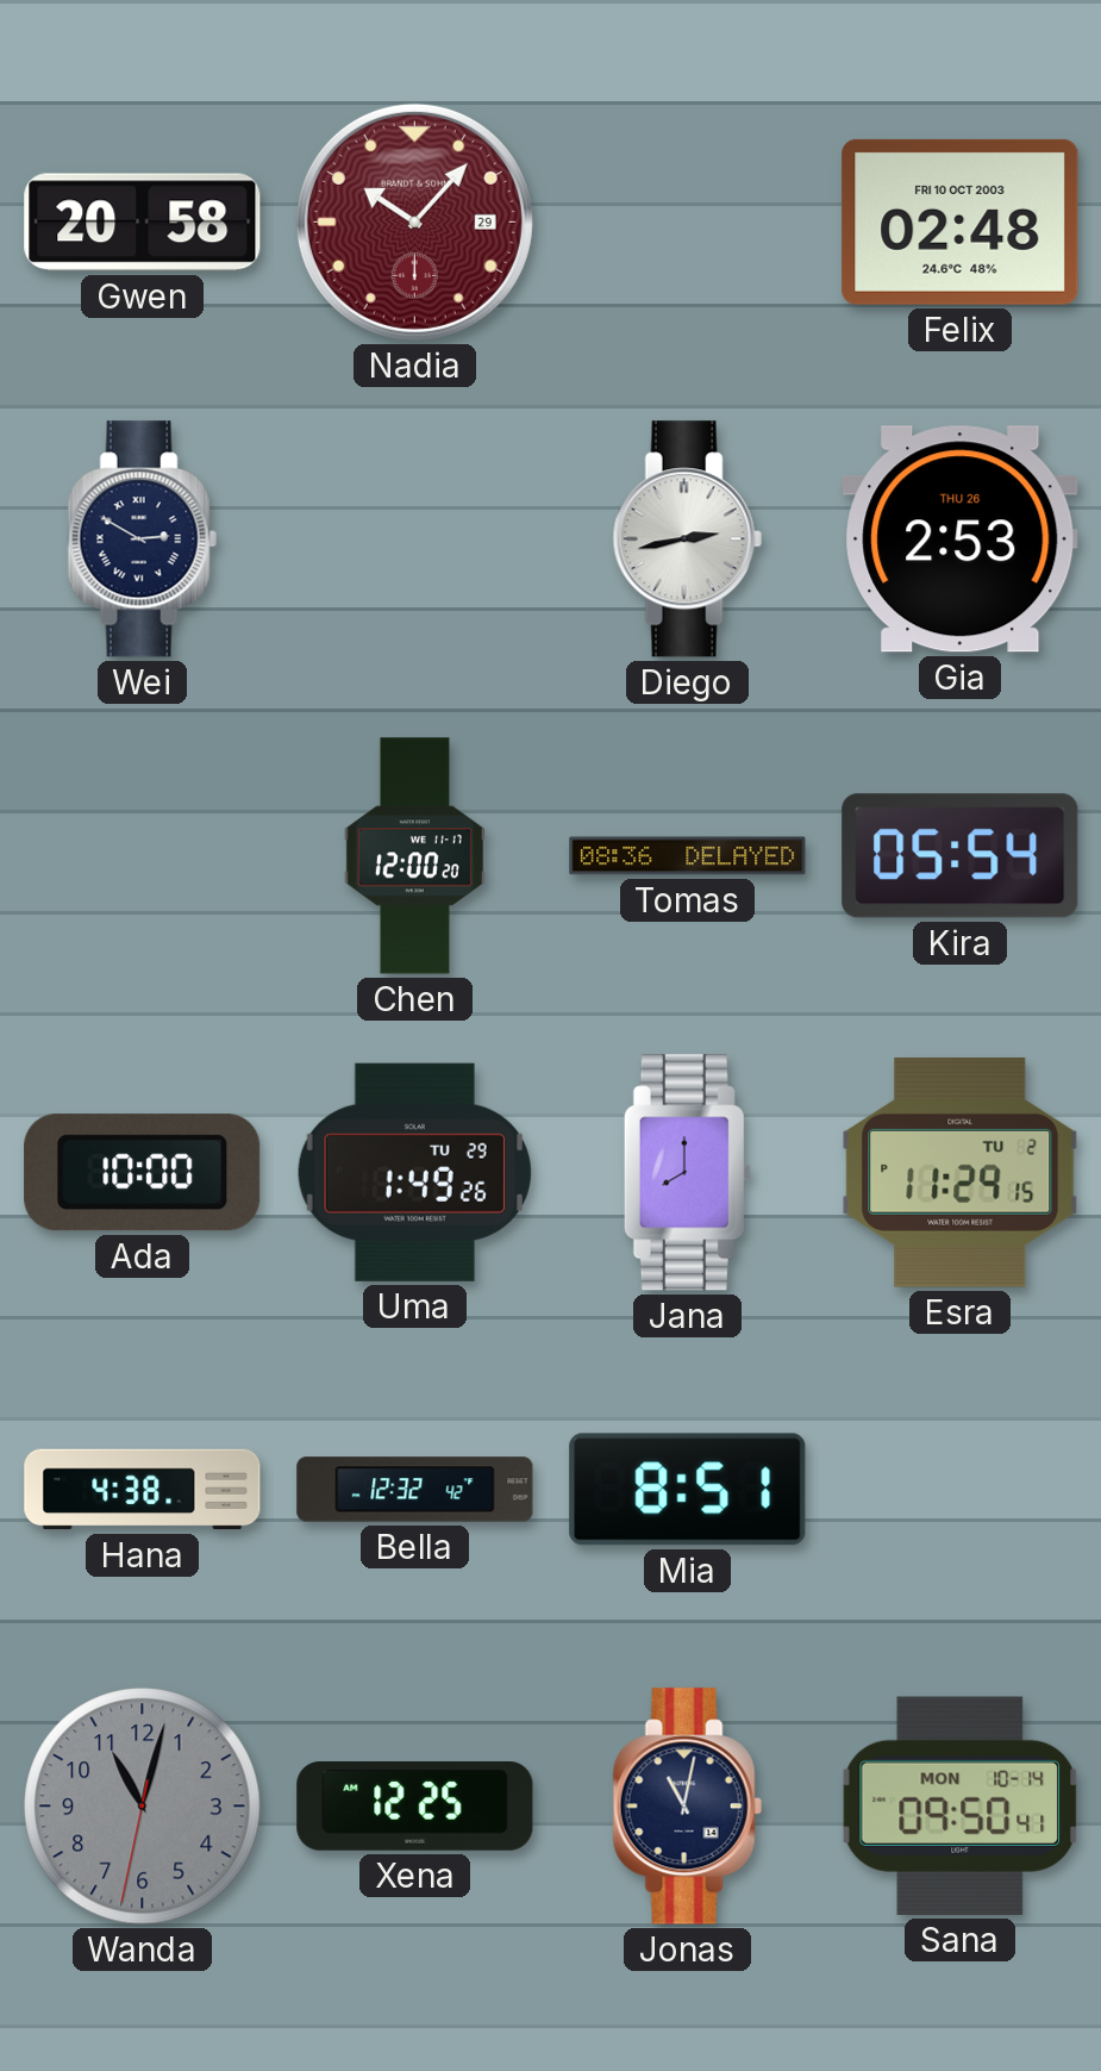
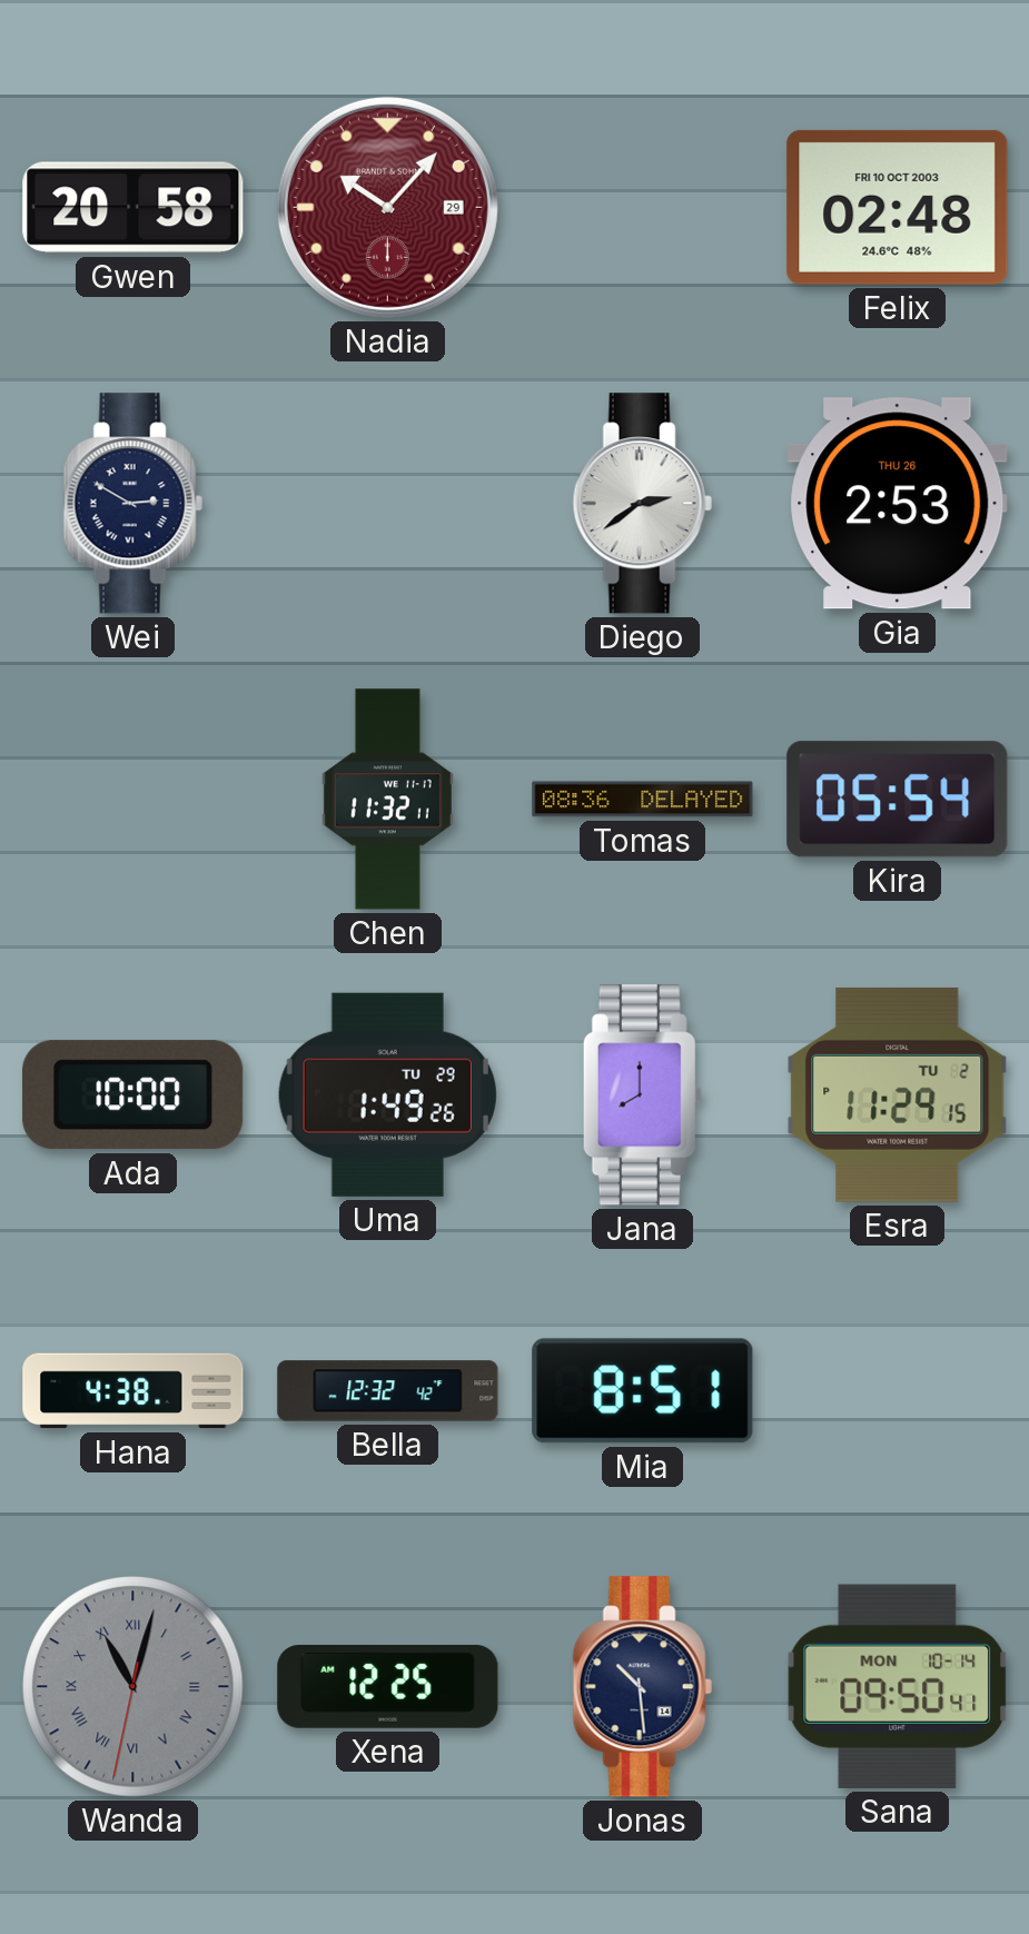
Diego: 2:43 -> 2:39 (642, 504)
Chen: 12:00 -> 11:32 (387, 800)
Wanda numerals: Arabic -> Roman (133, 1687)
Jonas: 11:02 -> 10:29 (642, 1687)
